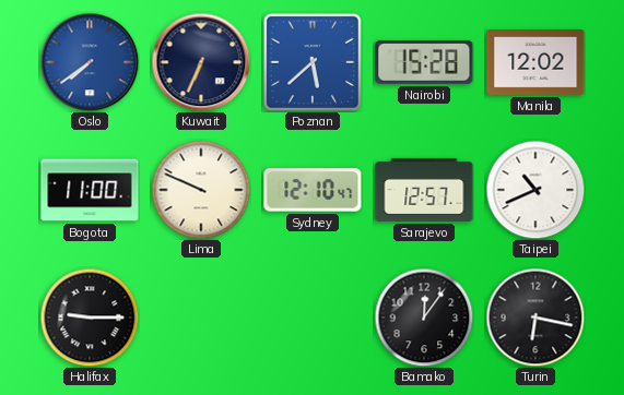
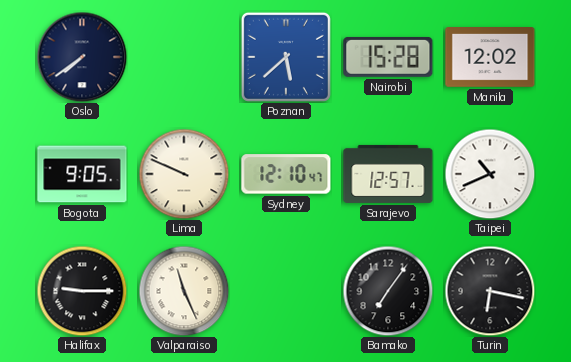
Oslo dial: blue -> navy (82, 57)
Kuwait: 6:34 -> none (201, 62)
Bogota: 11:00 -> 9:05 (82, 174)
Valparaiso: none -> 11:26 (184, 291)
Bamako: 12:06 -> 7:06 (388, 291)
